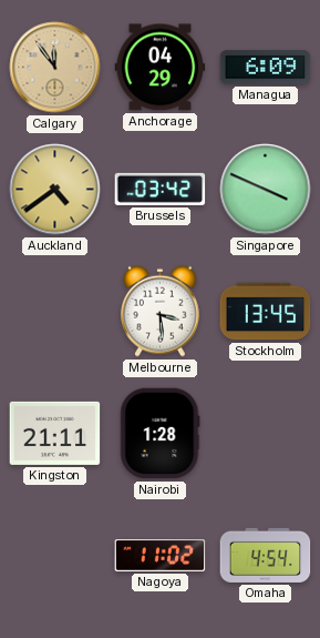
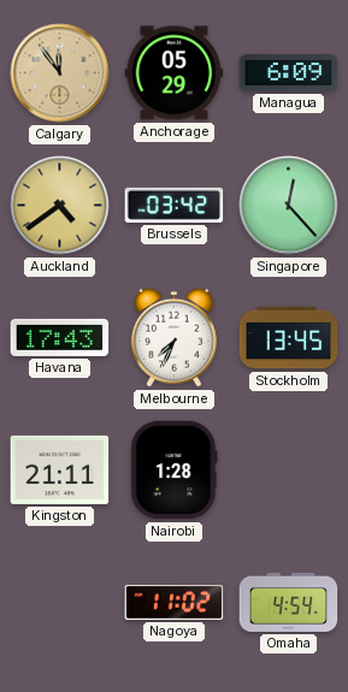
Anchorage: 04:29 -> 05:29 (175, 73)
Singapore: 3:49 -> 12:23 (289, 206)
Havana: none -> 17:43 (60, 337)
Melbourne: 3:29 -> 7:34 (175, 337)
